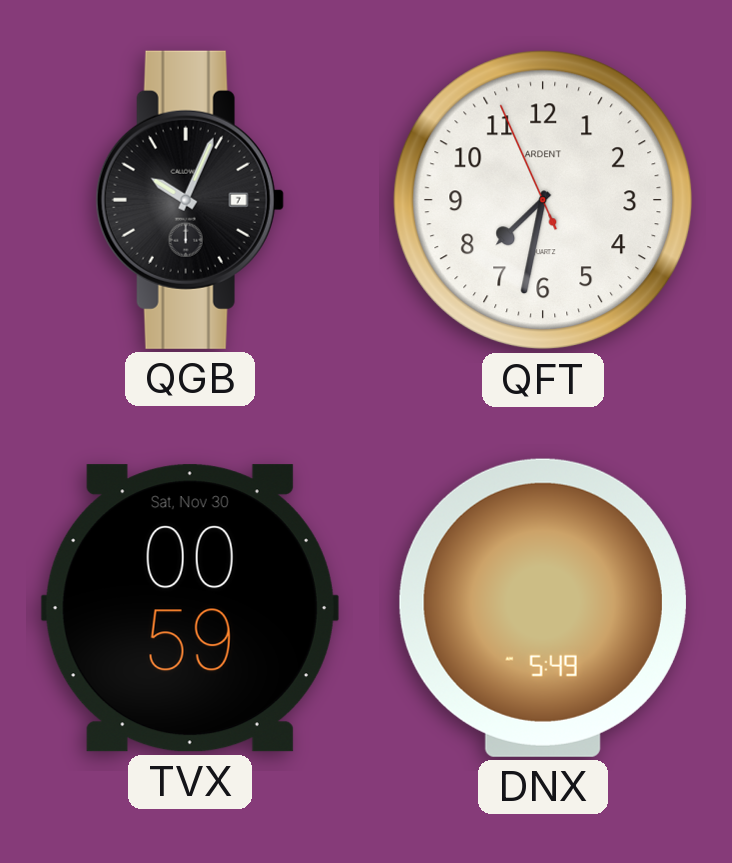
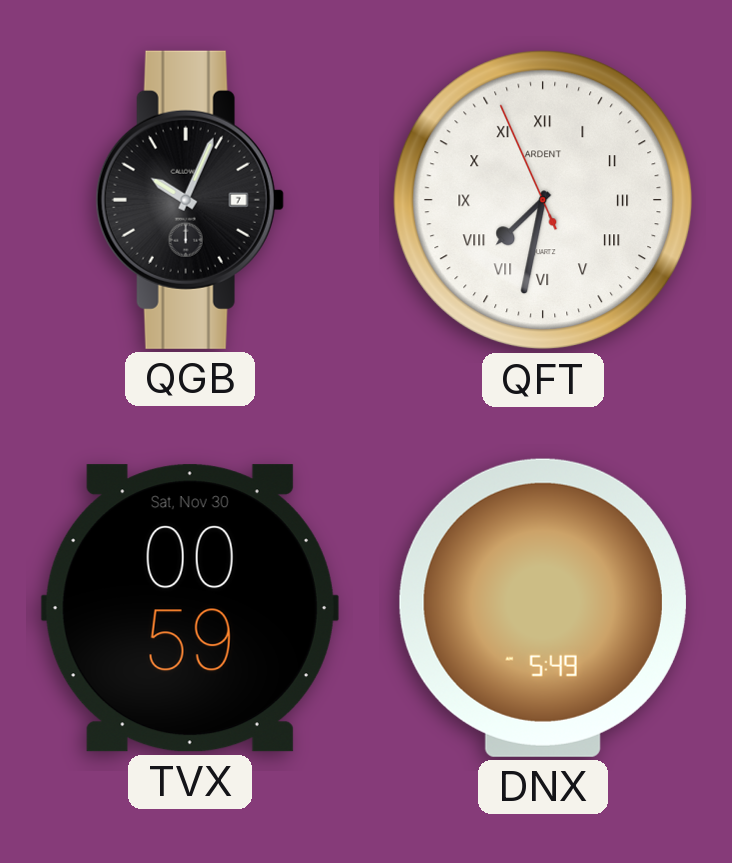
QFT numerals: Arabic -> Roman (543, 200)
